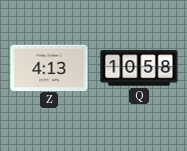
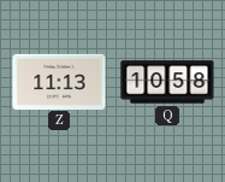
Z: 4:13 -> 11:13 (59, 81)
